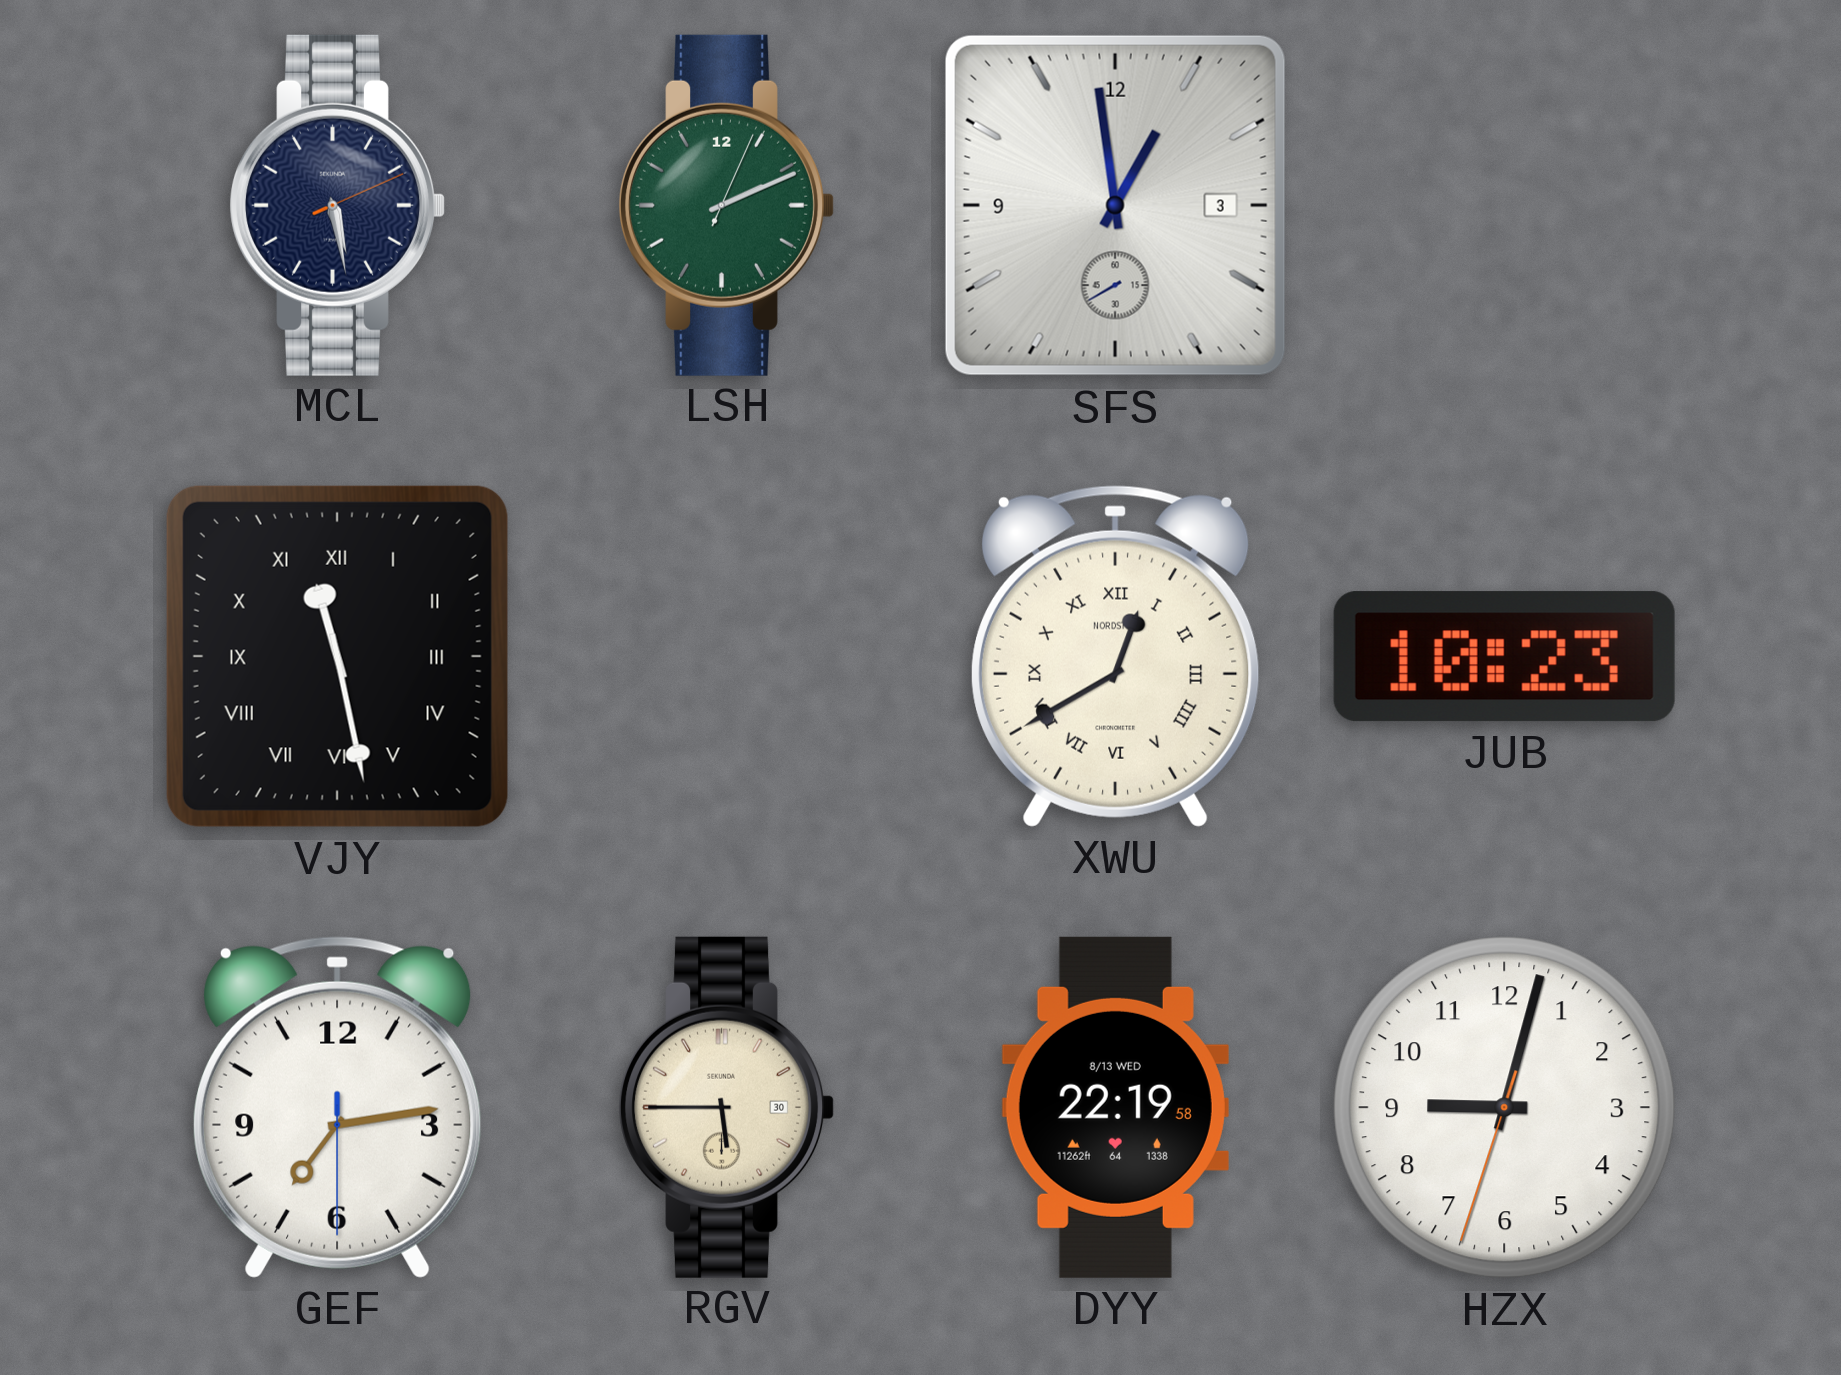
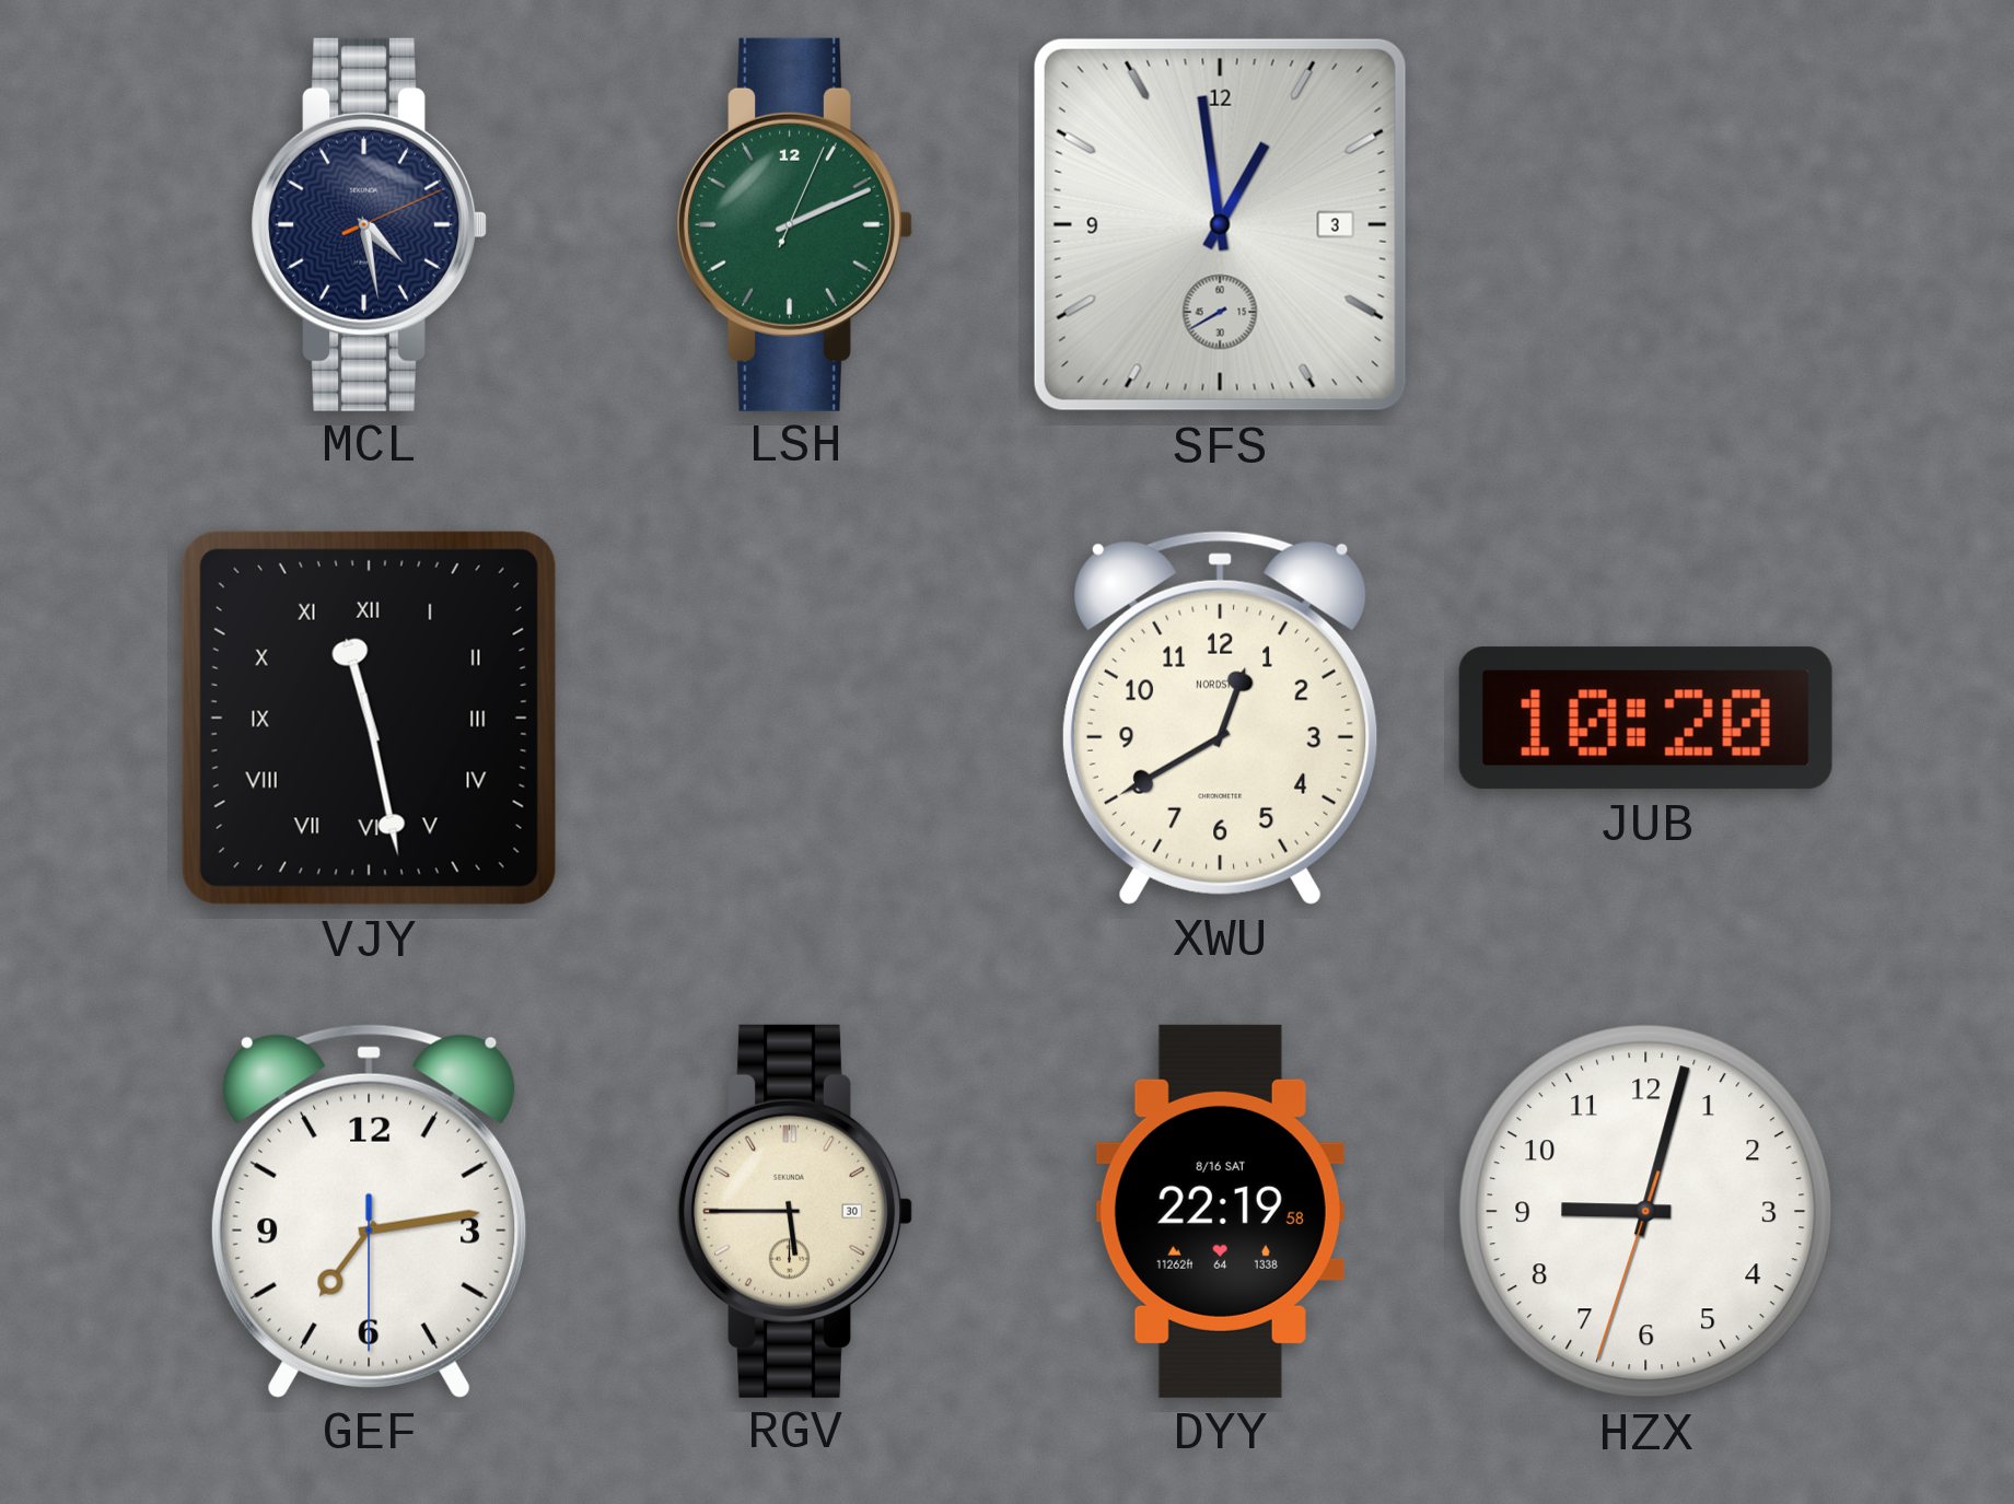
MCL: 5:28 -> 4:28 (369, 224)
XWU numerals: Roman -> Arabic (1221, 718)
JUB: 10:23 -> 10:20 (1645, 719)
DYY date: 8/13 WED -> 8/16 SAT (1220, 1211)
